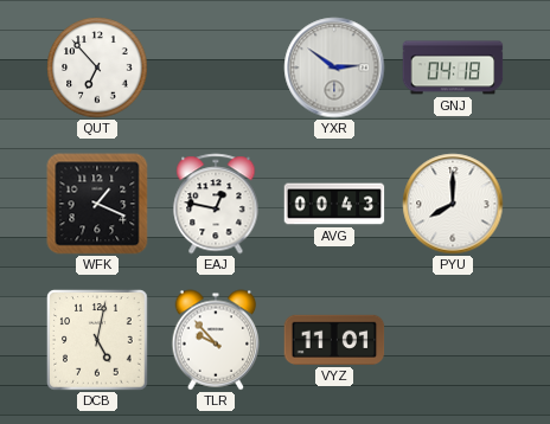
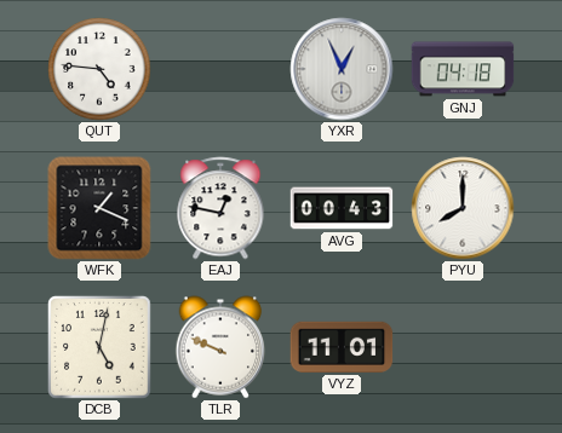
QUT: 6:53 -> 4:46 (99, 69)
YXR: 2:51 -> 12:56 (342, 69)
TLR: 9:53 -> 9:49 (220, 347)
